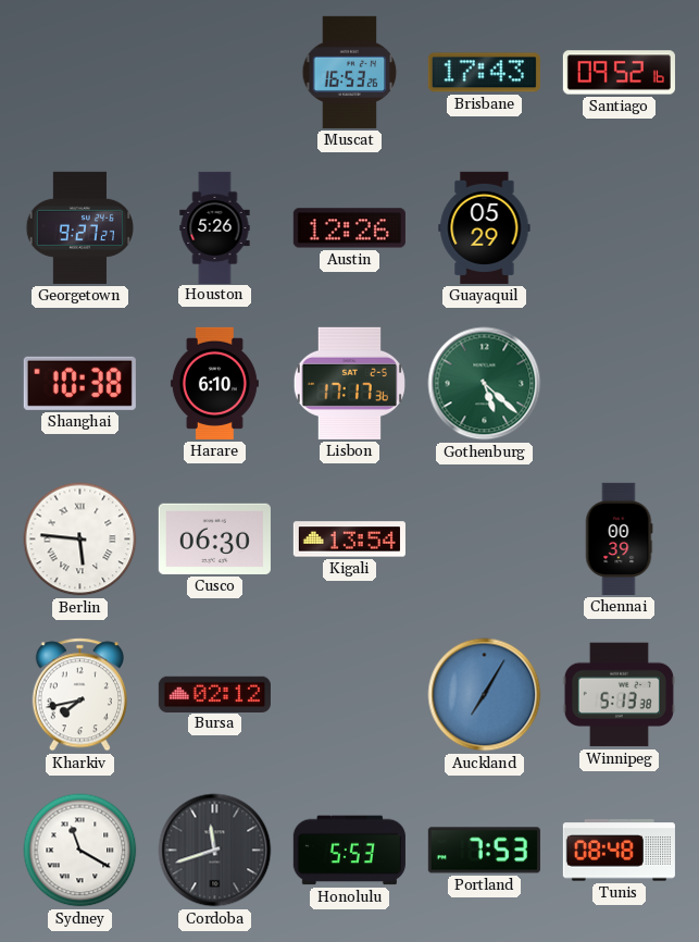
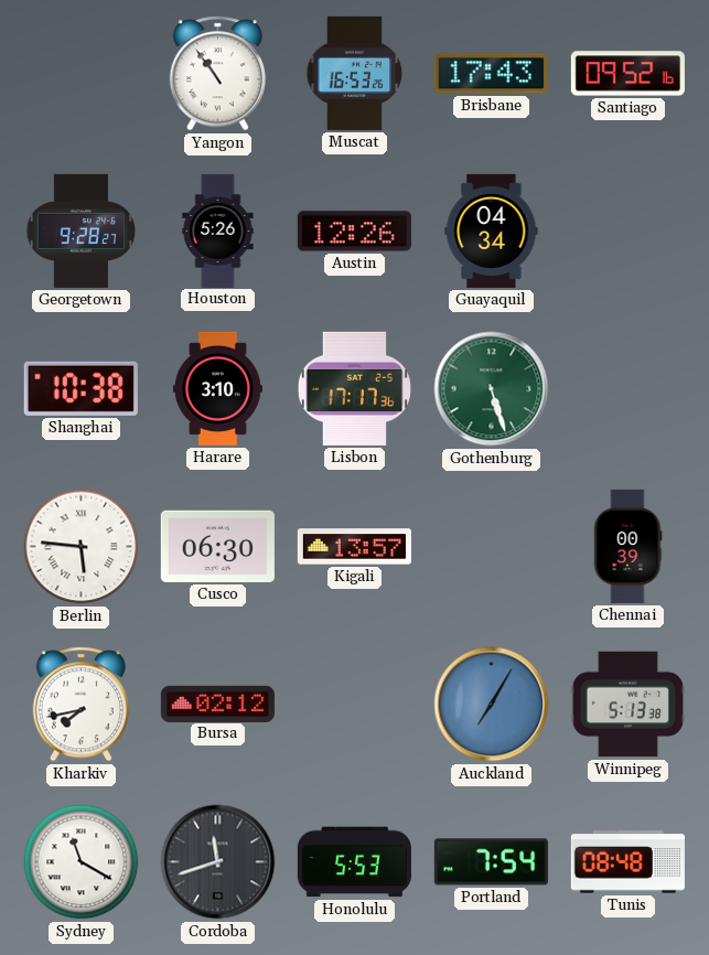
Yangon: none -> 10:54 (217, 74)
Georgetown: 9:27 -> 9:28 (80, 230)
Guayaquil: 05:29 -> 04:34 (492, 230)
Harare: 6:10 -> 3:10 (217, 388)
Gothenburg: 5:22 -> 5:27 (492, 389)
Kigali: 13:54 -> 13:57 (354, 547)
Portland: 7:53 -> 7:54 (491, 862)
